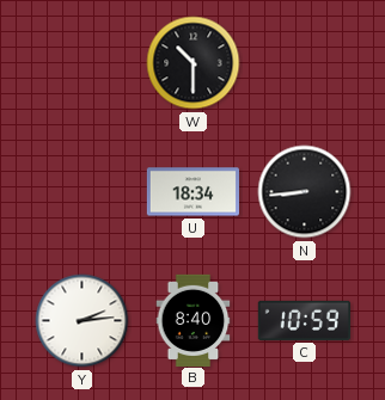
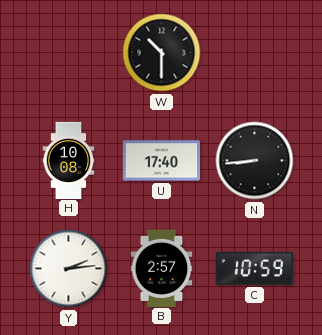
H: none -> 10:08 (69, 160)
U: 18:34 -> 17:40 (161, 161)
B: 8:40 -> 2:57 (162, 268)
